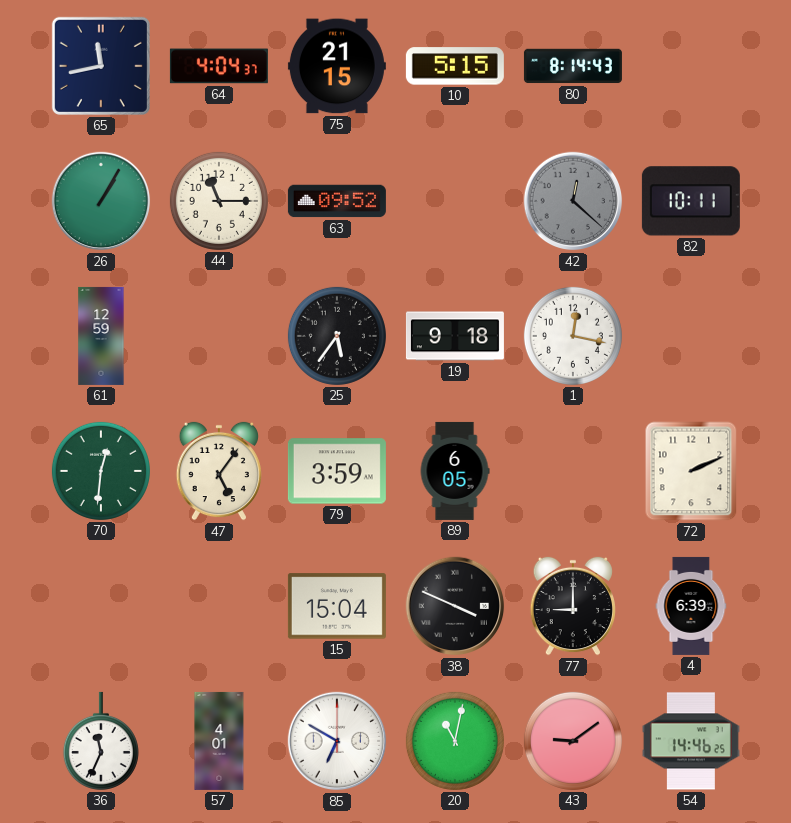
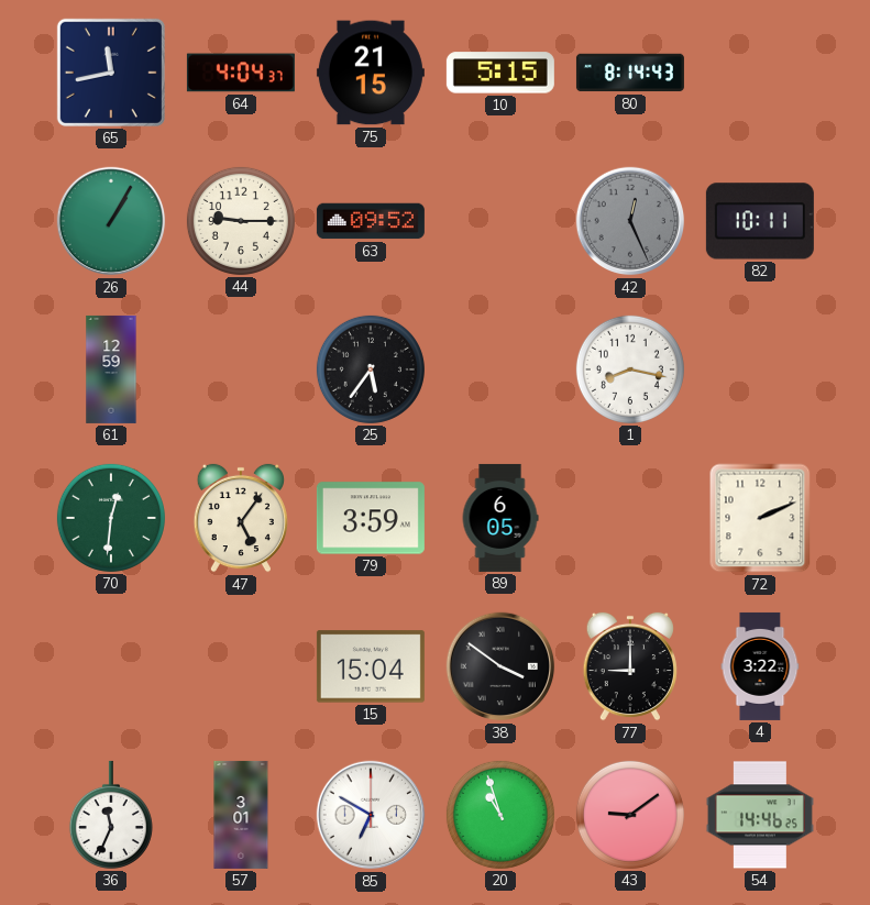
44: 11:15 -> 9:15 (241, 221)
42: 12:22 -> 12:26 (630, 221)
19: 9:18 -> none (455, 336)
1: 12:17 -> 8:17 (630, 369)
38: 3:49 -> 3:51 (500, 666)
4: 6:39 -> 3:22 (760, 666)
57: 4:01 -> 3:01 (241, 815)
20: 11:02 -> 10:57 (500, 815)
